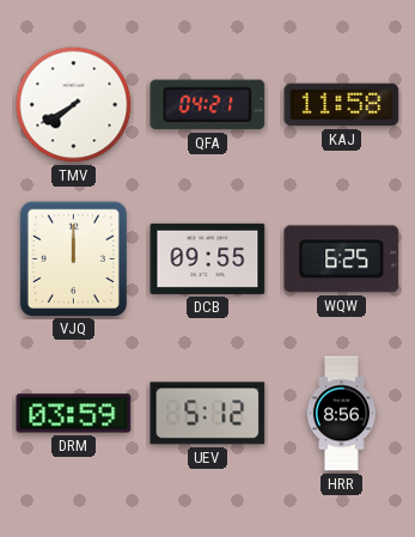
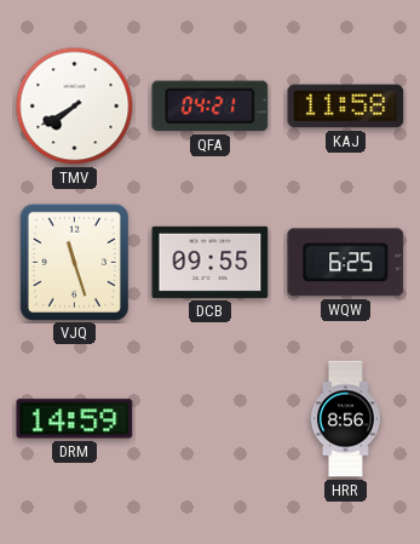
VJQ: 12:00 -> 11:27 (74, 262)
DRM: 03:59 -> 14:59 (75, 419)
UEV: 5:12 -> none (208, 414)
